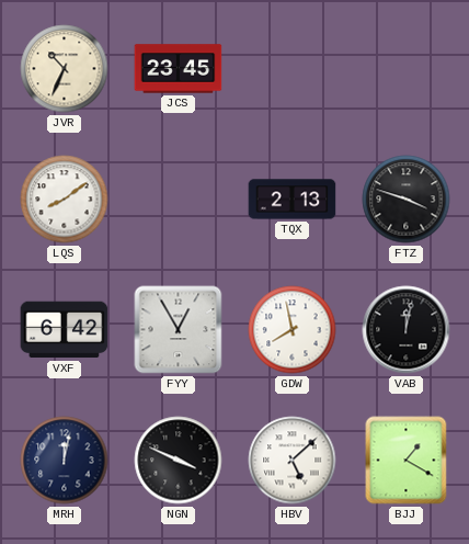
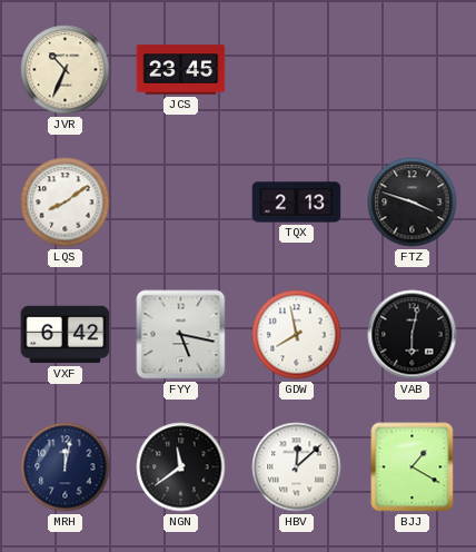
FYY: 12:55 -> 5:17 (181, 335)
VAB: 12:02 -> 6:02 (413, 335)
NGN: 3:49 -> 11:39 (181, 467)
HBV: 5:08 -> 12:08 (297, 467)
